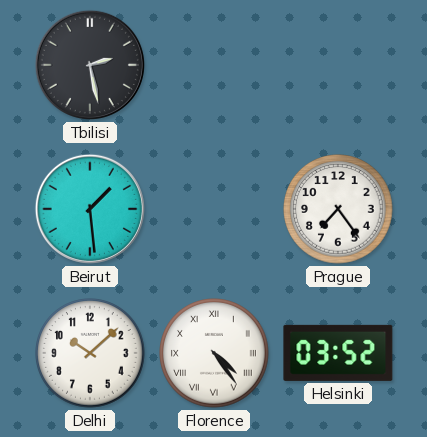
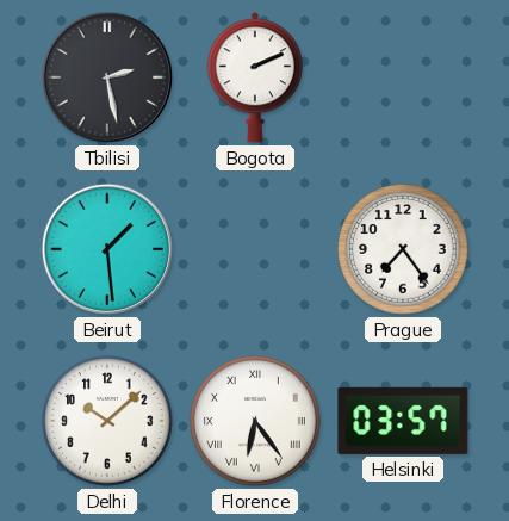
Bogota: none -> 2:11 (255, 77)
Florence: 4:24 -> 6:24 (255, 421)
Helsinki: 03:52 -> 03:57 (403, 421)
